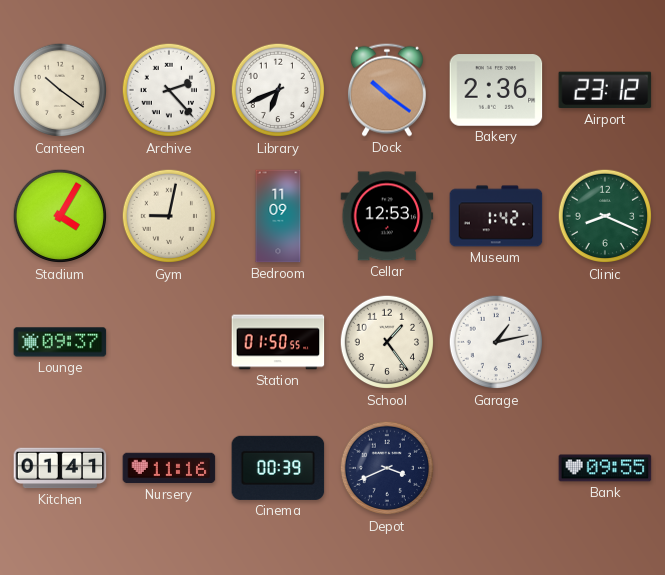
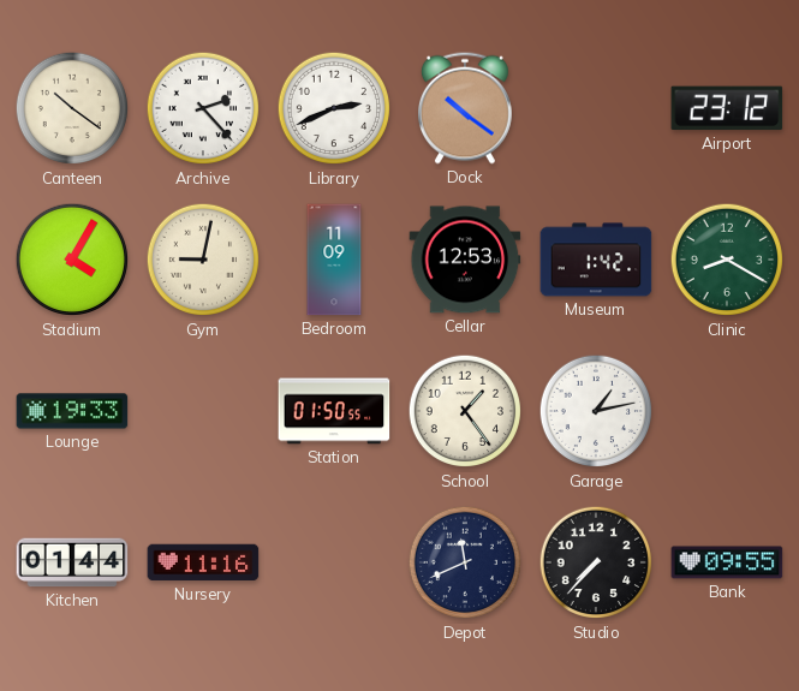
Library: 6:41 -> 2:41 (334, 108)
Bakery: 2:36 -> none (496, 90)
Clinic: 8:19 -> 8:20 (727, 260)
Lounge: 09:37 -> 19:33 (72, 411)
Kitchen: 01:41 -> 01:44 (72, 562)
Cinema: 00:39 -> none (278, 468)
Depot: 3:41 -> 11:41 (465, 562)
Studio: none -> 7:37 (596, 562)
